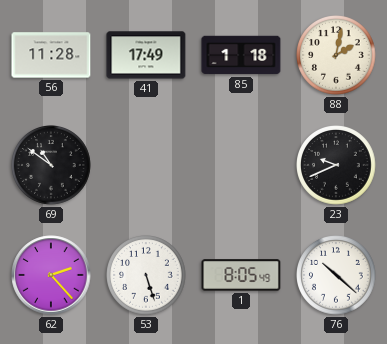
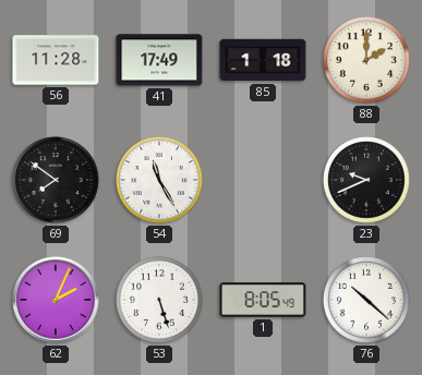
88: 2:02 -> 2:00 (366, 60)
69: 10:51 -> 7:51 (56, 180)
54: none -> 11:25 (159, 180)
62: 2:23 -> 2:04 (56, 300)
